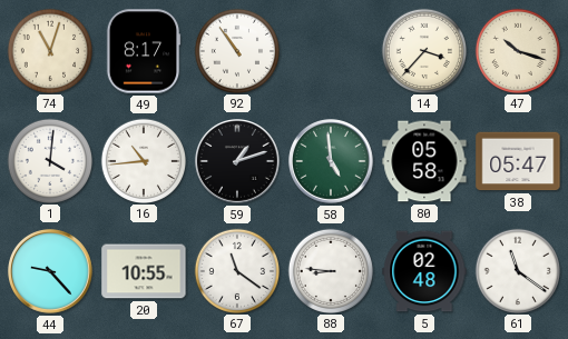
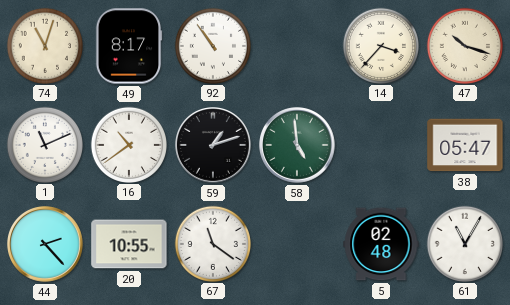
1: 4:01 -> 11:11 (44, 144)
16: 10:44 -> 10:39 (128, 144)
80: 05:58 -> none (424, 161)
44: 9:23 -> 2:23 (46, 245)
88: 8:46 -> none (330, 270)
61: 11:21 -> 11:05 (464, 243)
